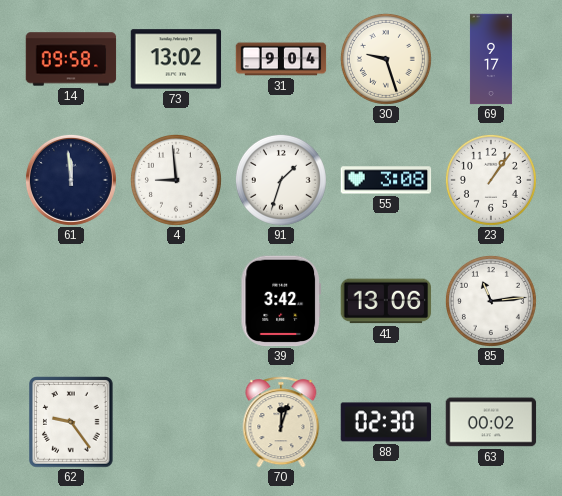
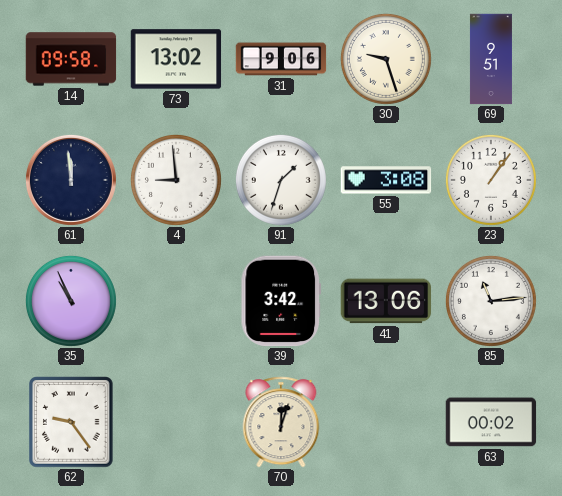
31: 9:04 -> 9:06 (281, 59)
69: 9:17 -> 9:51 (491, 59)
35: none -> 10:56 (71, 301)
88: 02:30 -> none (386, 422)
